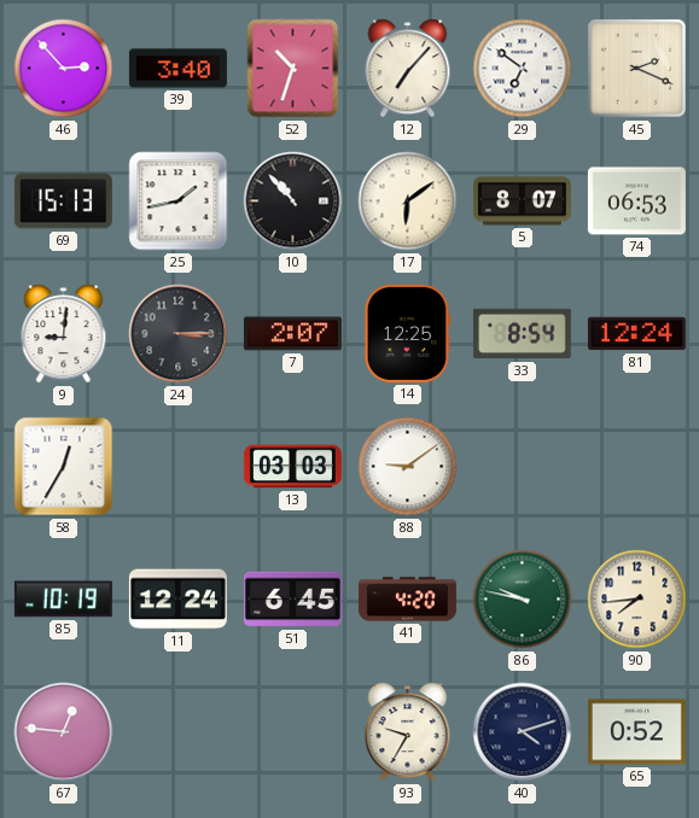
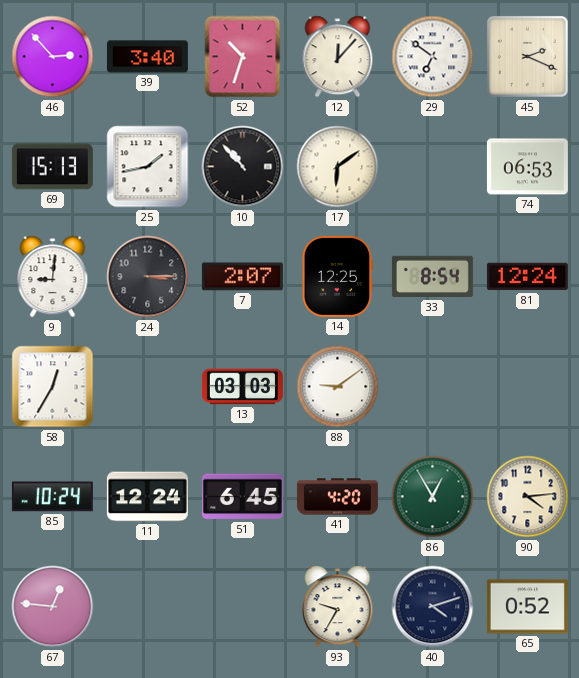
12: 7:07 -> 12:07 (338, 57)
5: 8:07 -> none (522, 201)
85: 10:19 -> 10:24 (52, 497)
86: 9:47 -> 12:55 (433, 497)
90: 7:44 -> 4:14 (528, 497)
